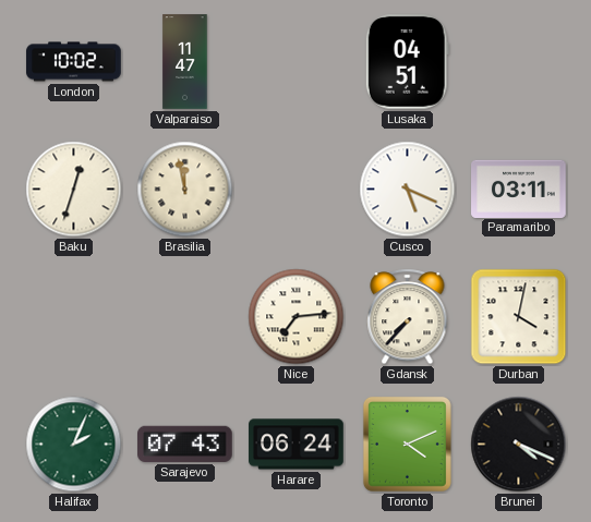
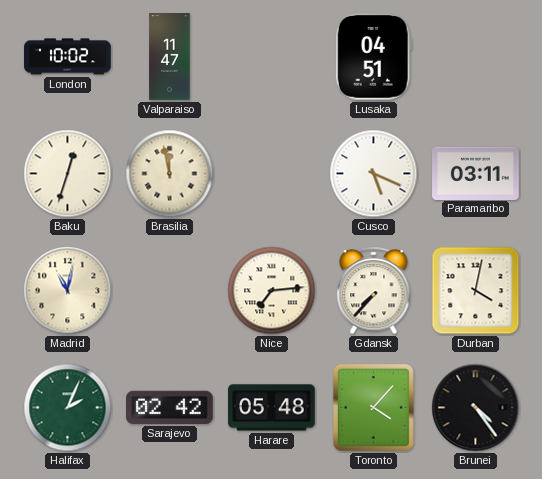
Madrid: none -> 11:02 (68, 291)
Sarajevo: 07:43 -> 02:42 (170, 407)
Harare: 06:24 -> 05:48 (272, 408)
Toronto: 4:11 -> 4:07 (373, 407)
Brunei: 4:19 -> 4:24 (476, 408)
